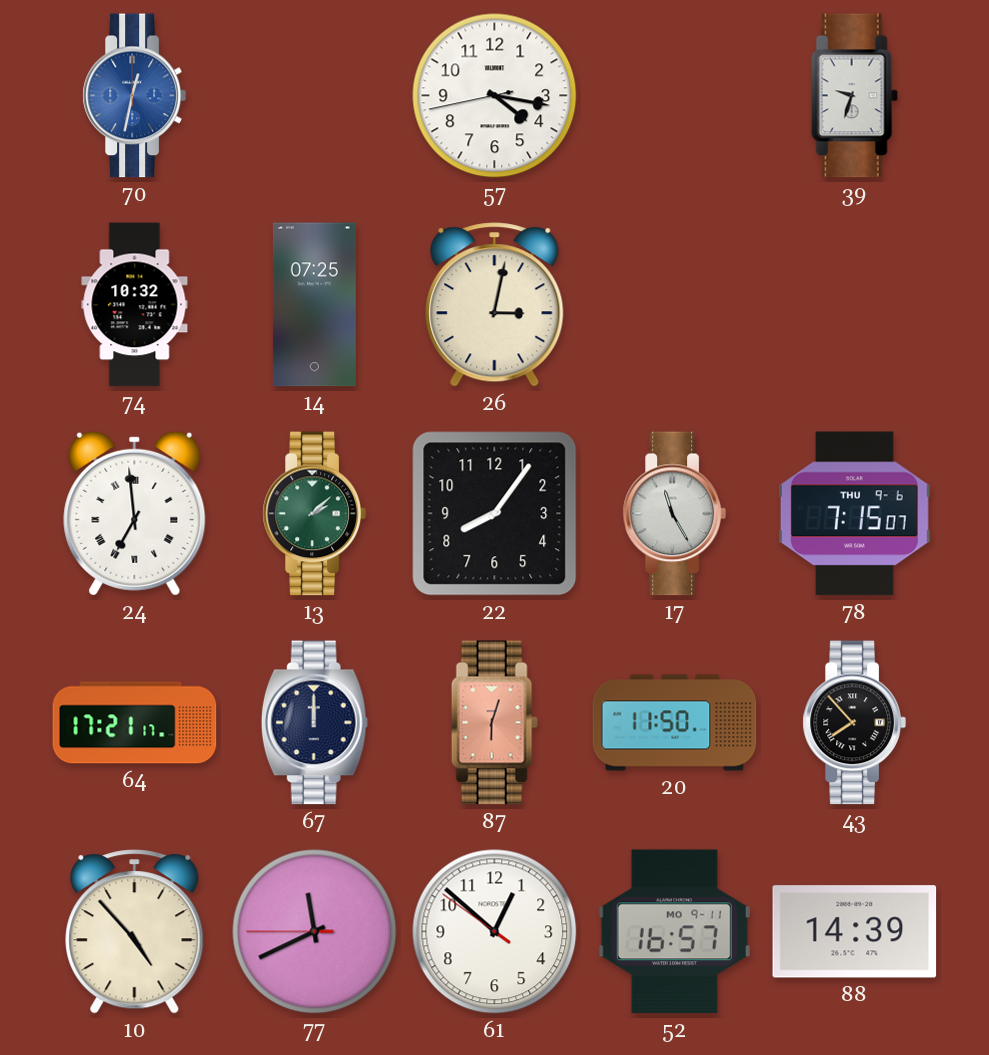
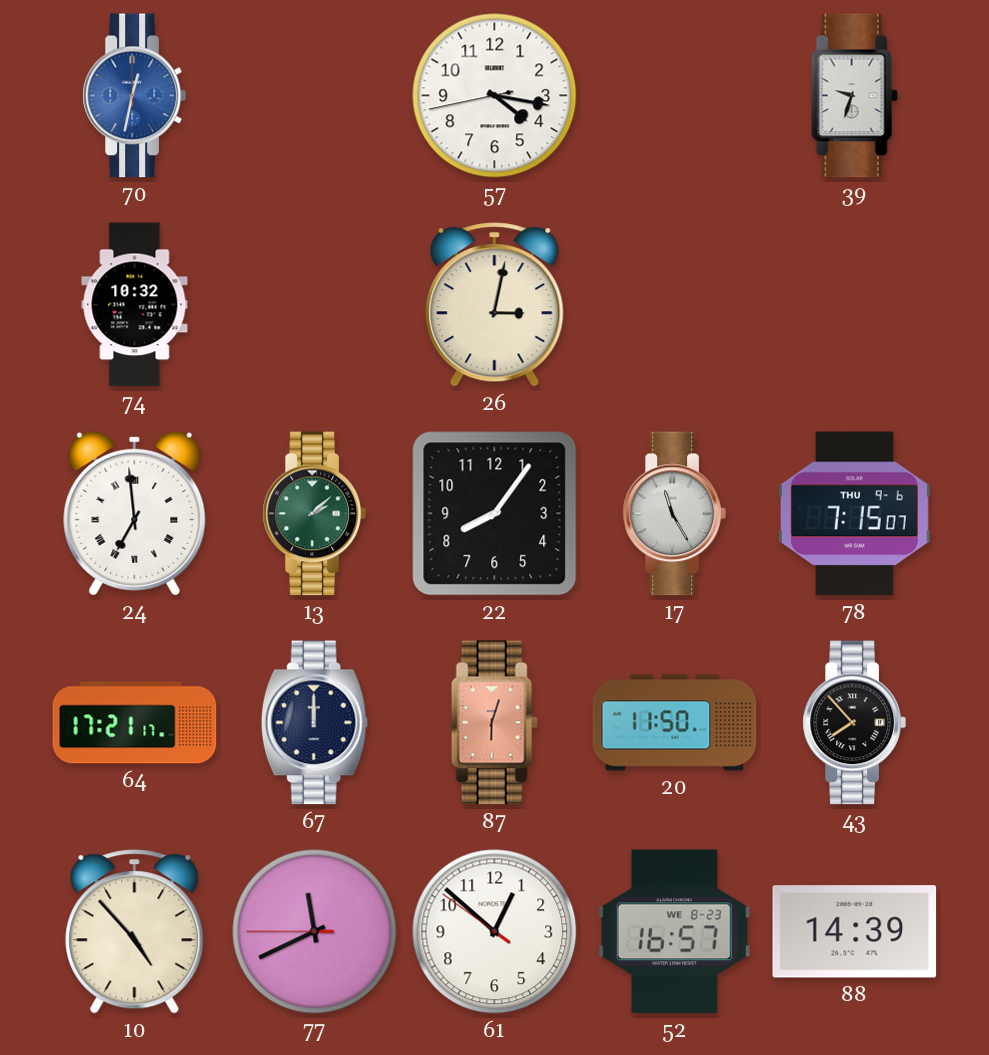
14: 07:25 -> none (314, 305)
52 date: MO 9-11 -> WE 8-23 (674, 932)
